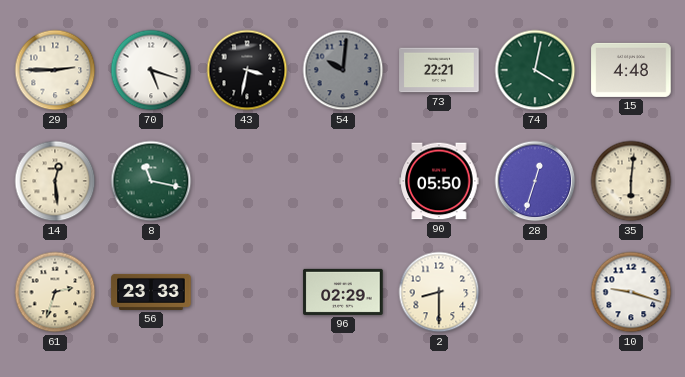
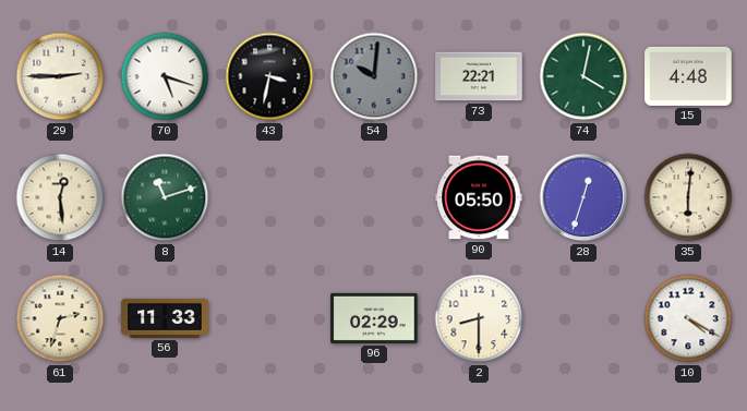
8: 11:17 -> 11:12 (165, 197)
56: 23:33 -> 11:33 (165, 318)
10: 9:18 -> 4:20 (688, 318)
